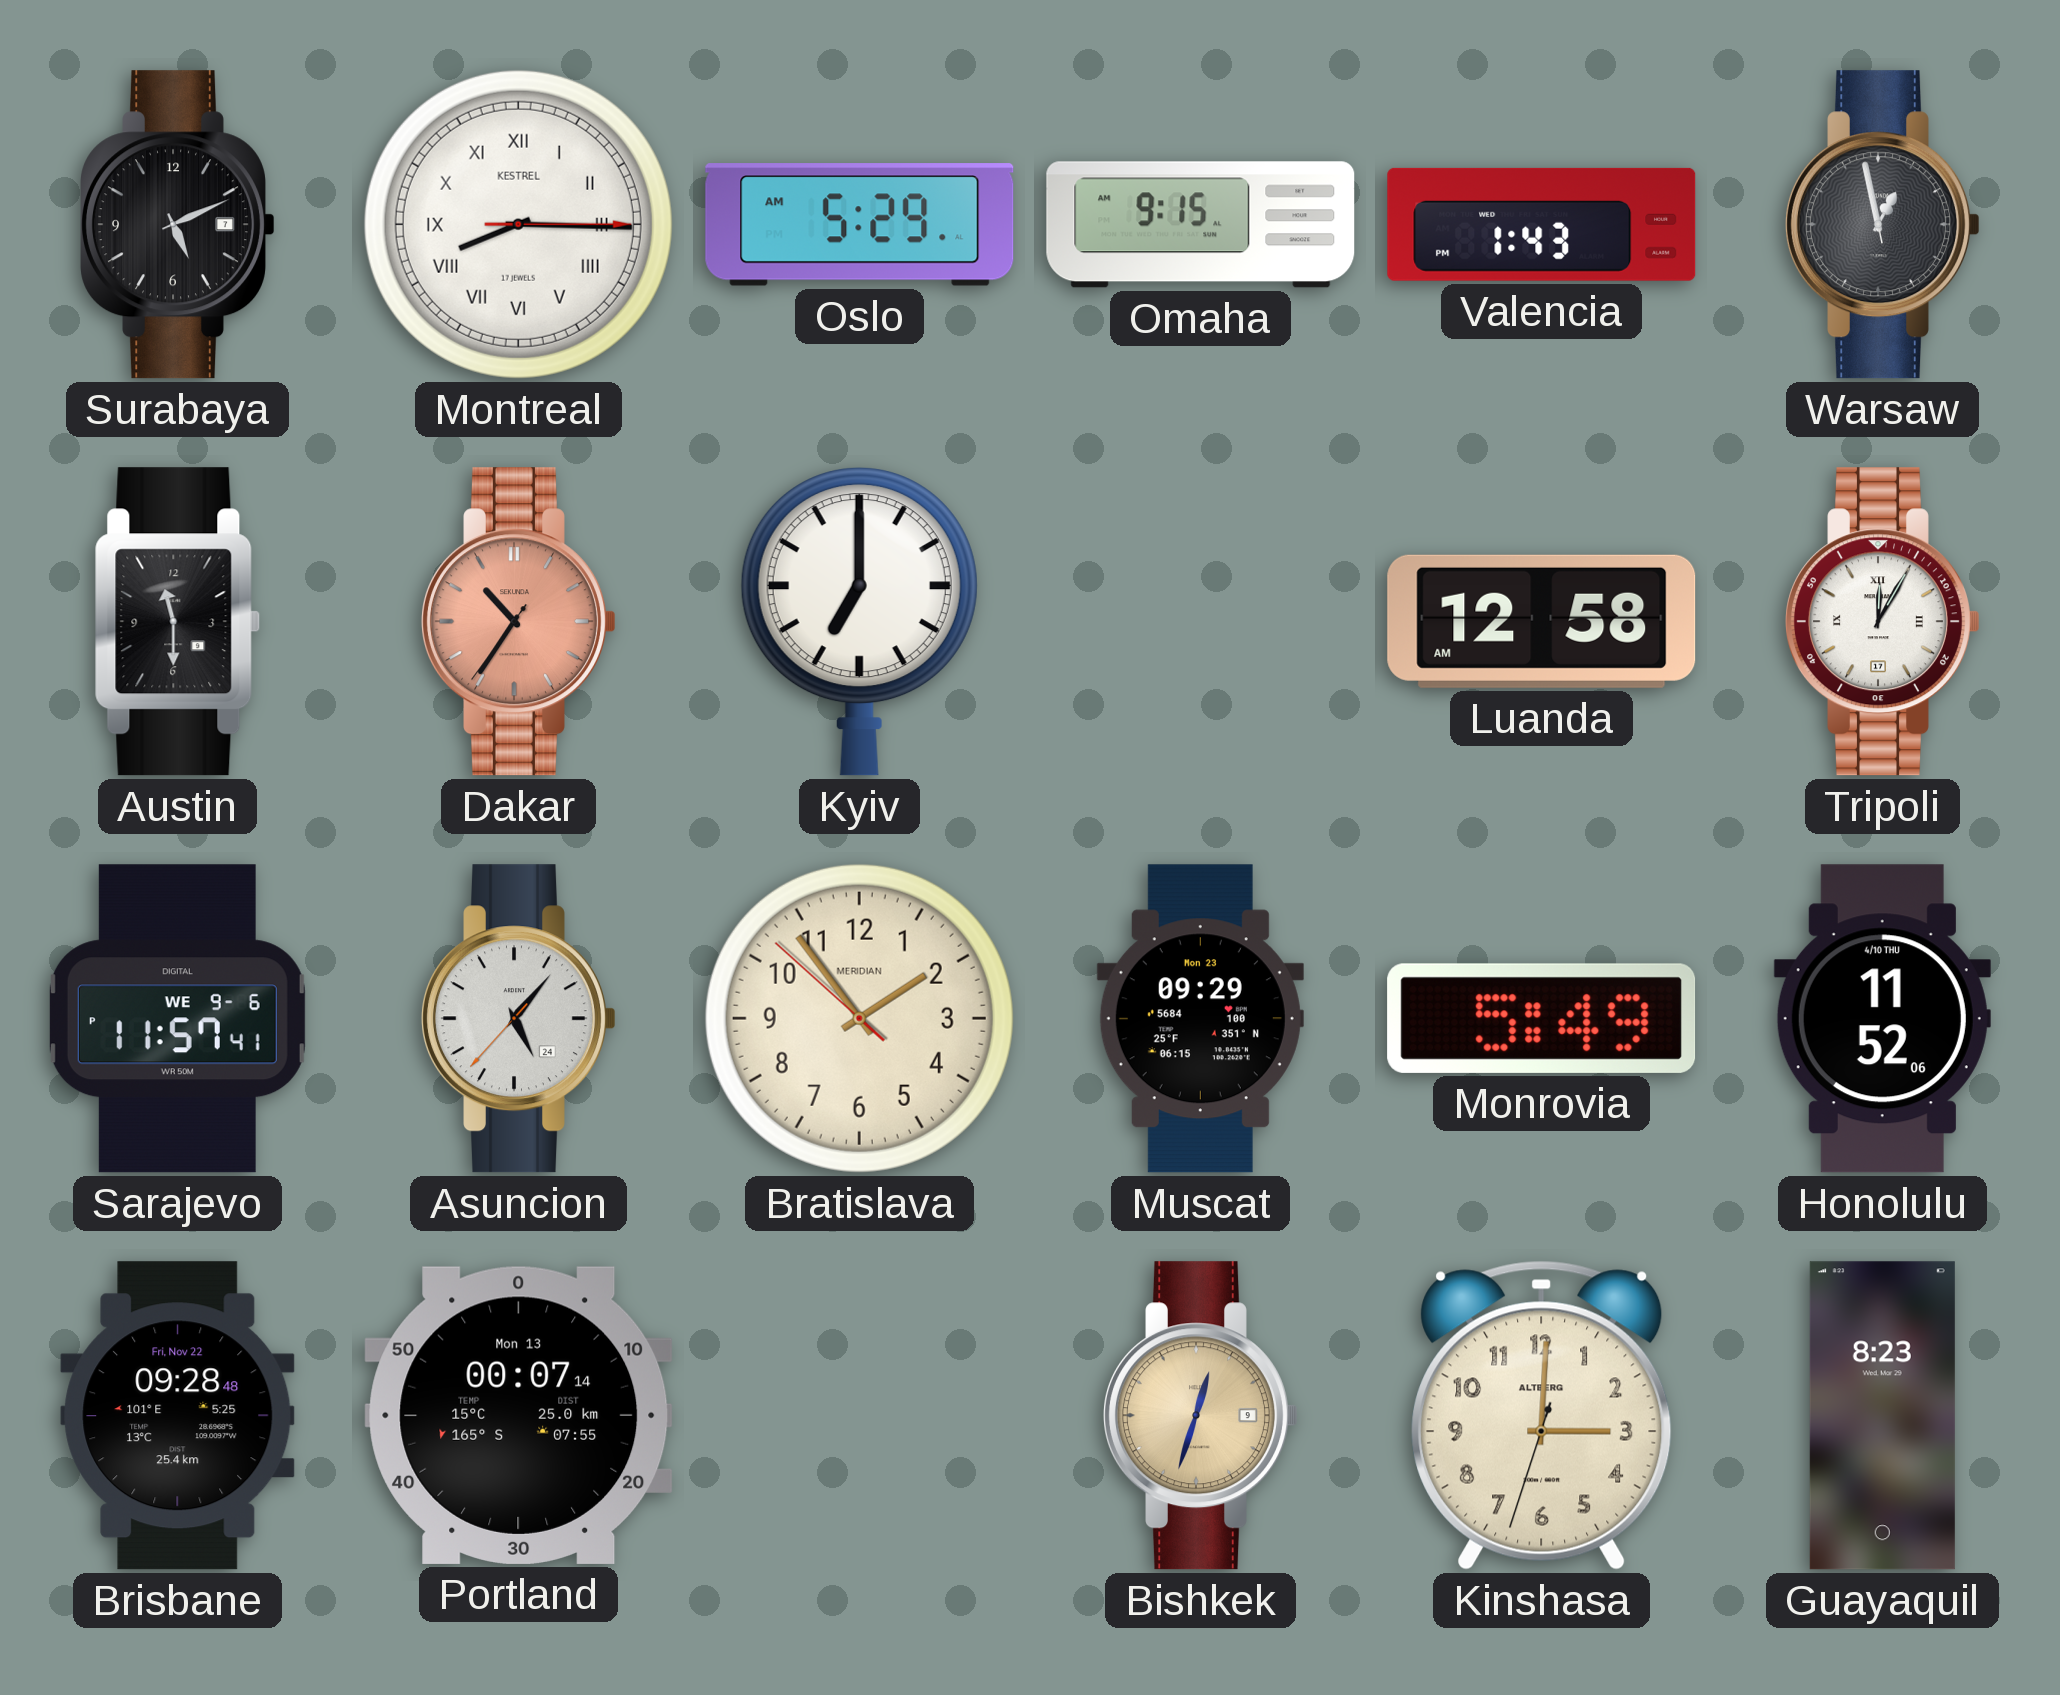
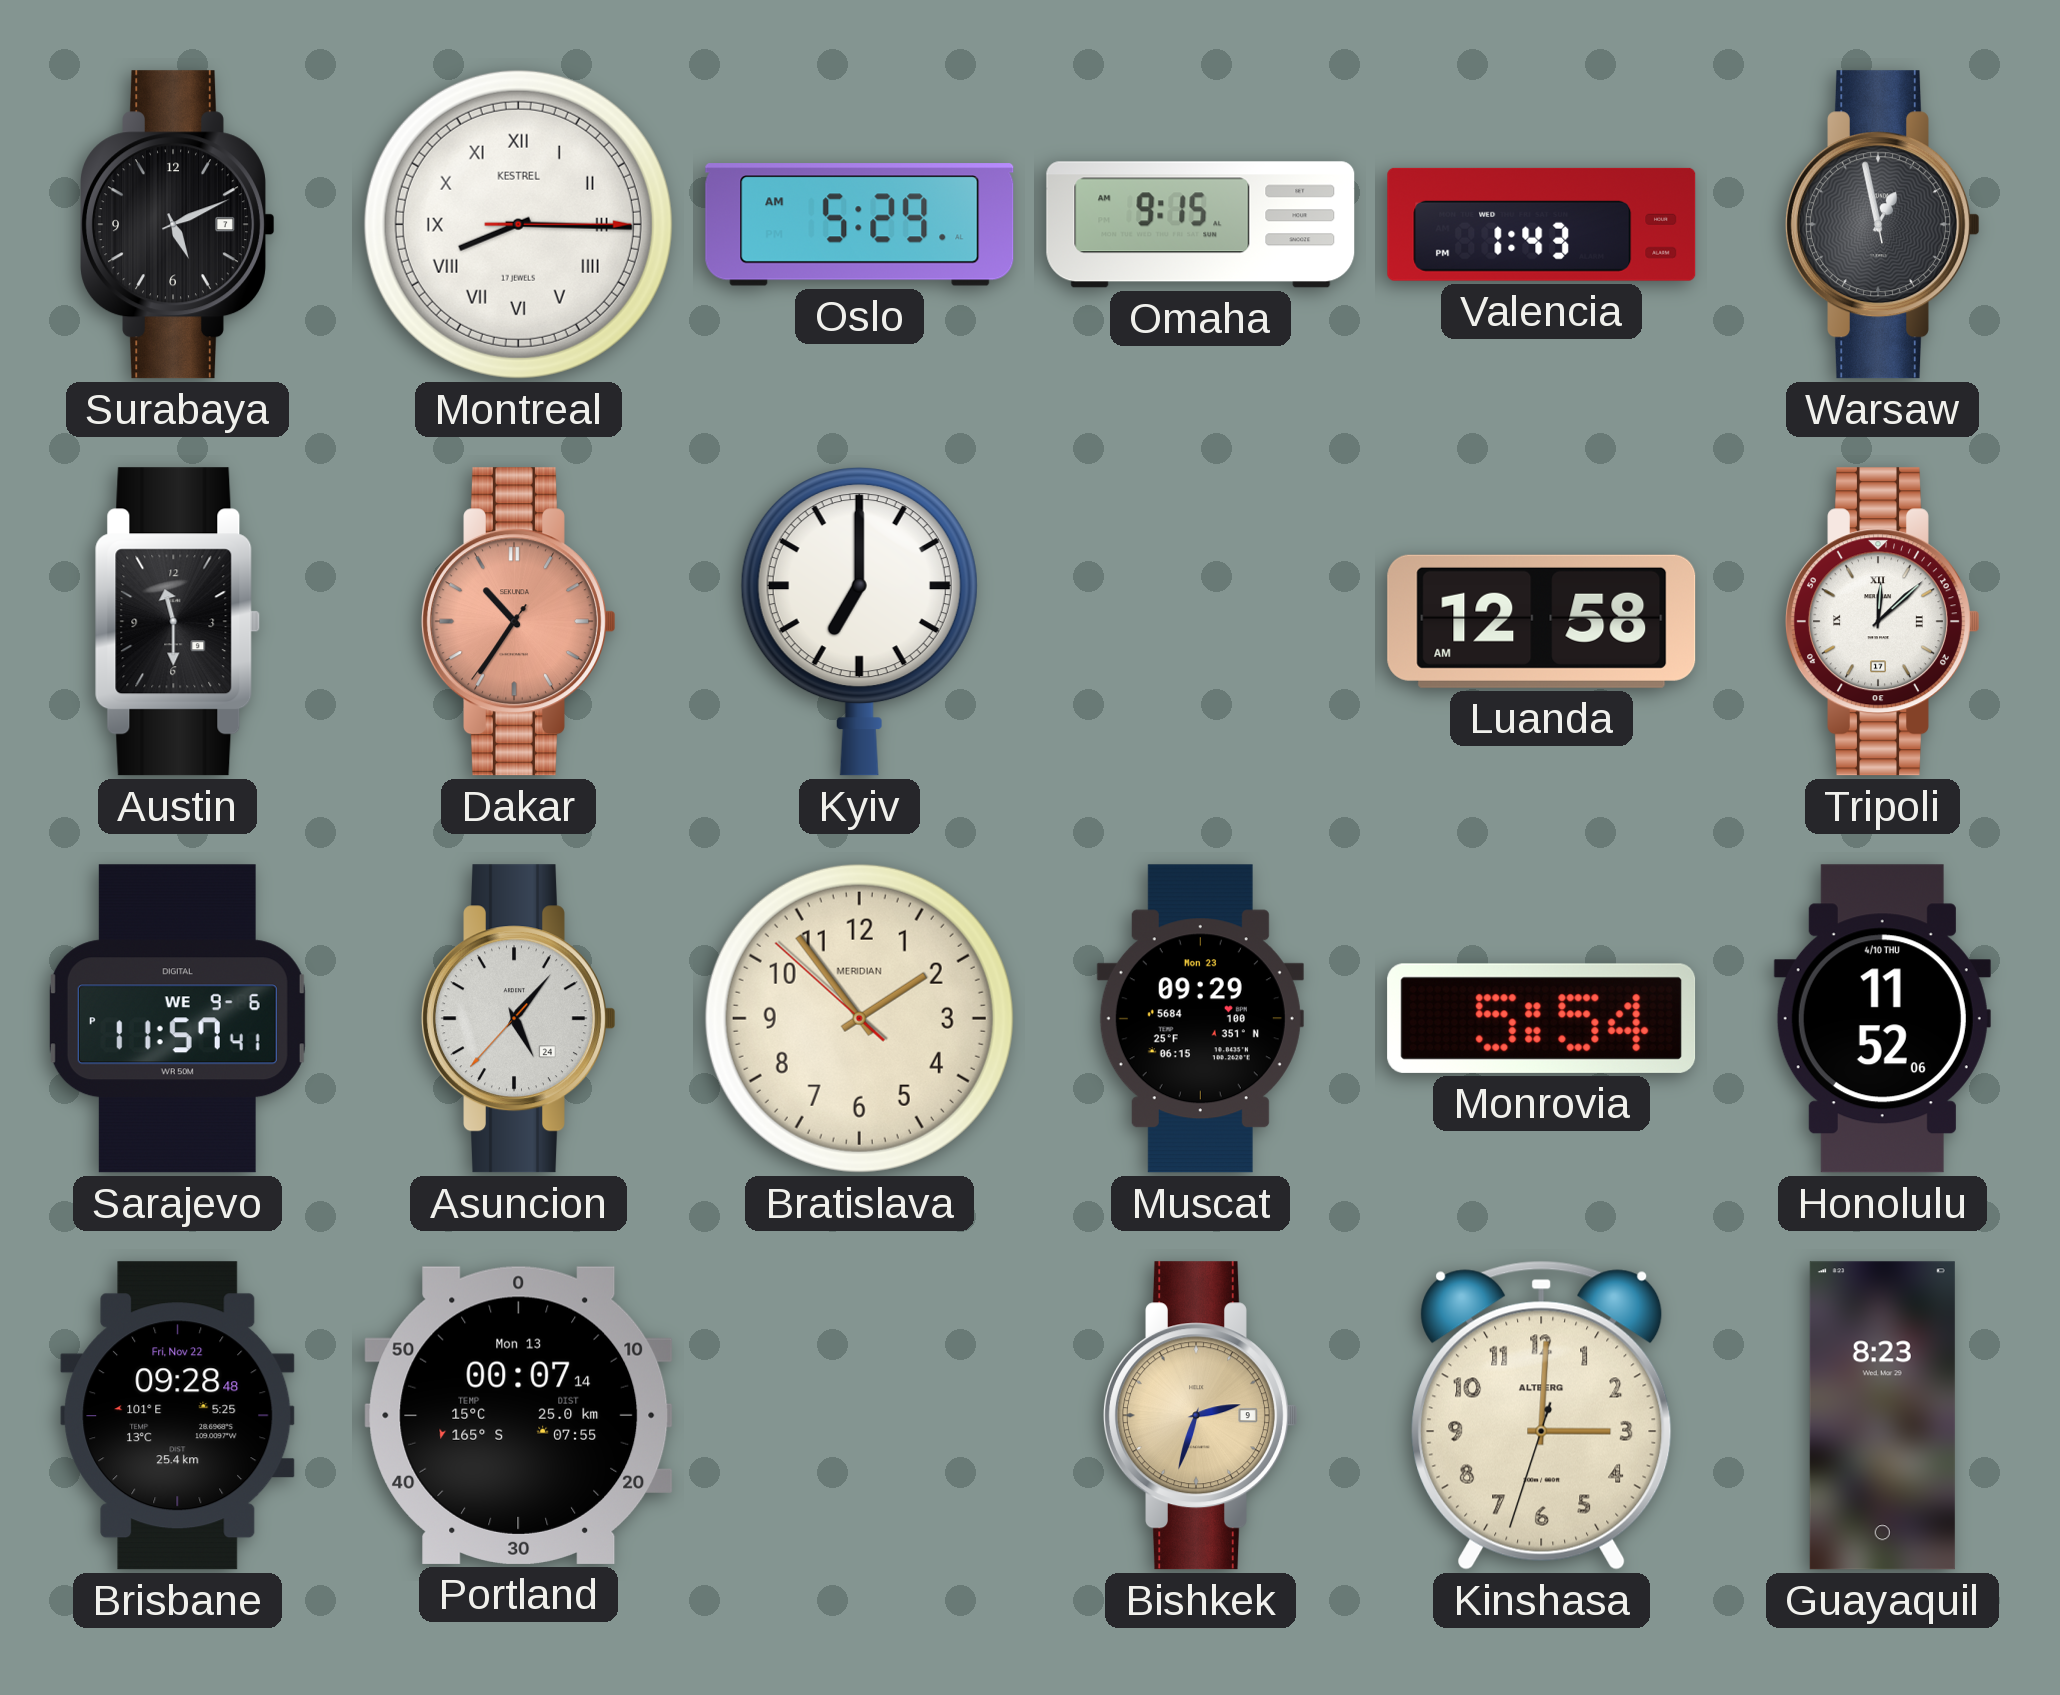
Tripoli: 12:05 -> 12:08 (1883, 622)
Monrovia: 5:49 -> 5:54 (1542, 1018)
Bishkek: 12:33 -> 2:33 (1201, 1416)
